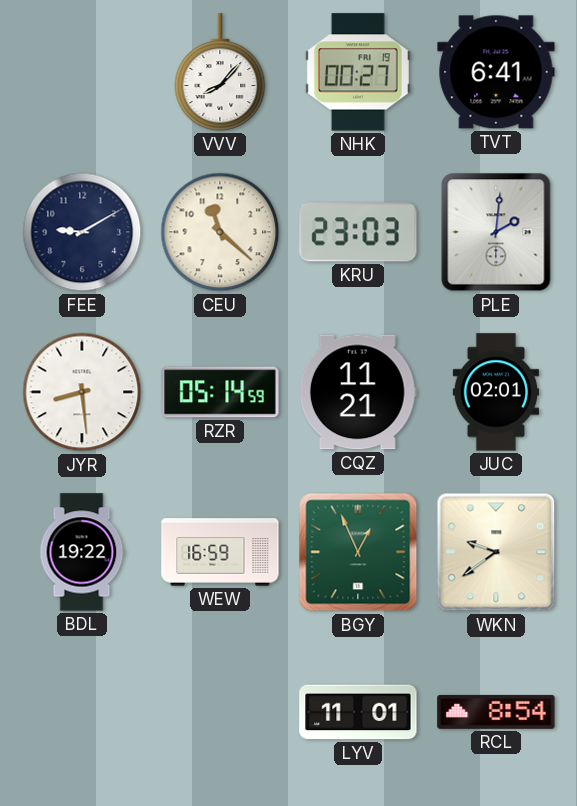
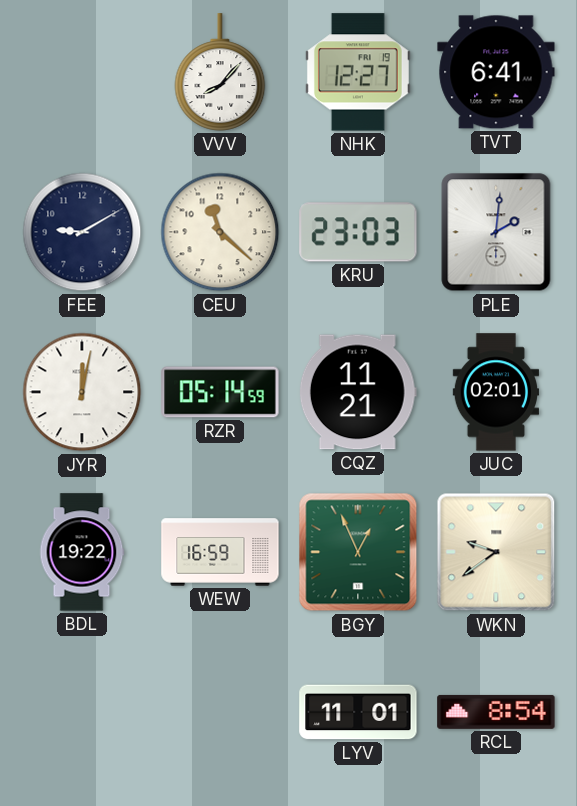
NHK: 00:27 -> 12:27 (358, 72)
JYR: 8:29 -> 12:02 (82, 392)
